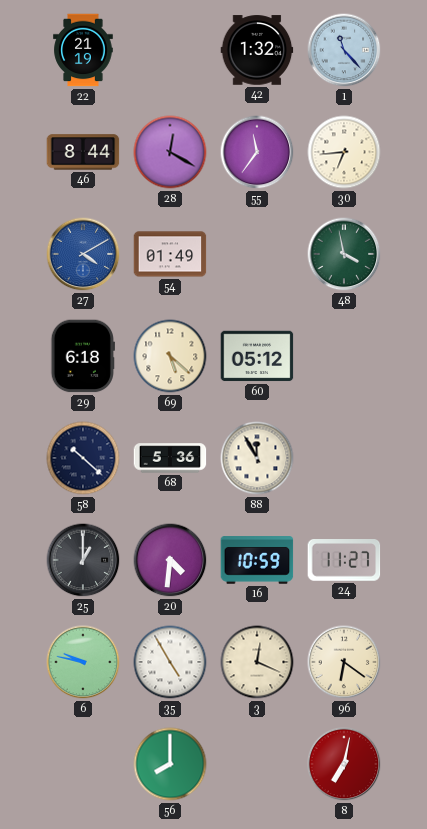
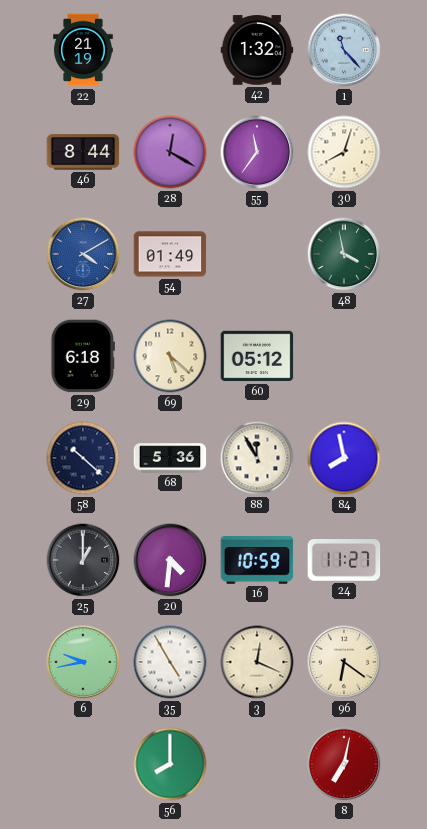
30: 6:44 -> 8:03 (344, 152)
84: none -> 7:58 (344, 458)
6: 9:47 -> 9:43 (83, 662)
